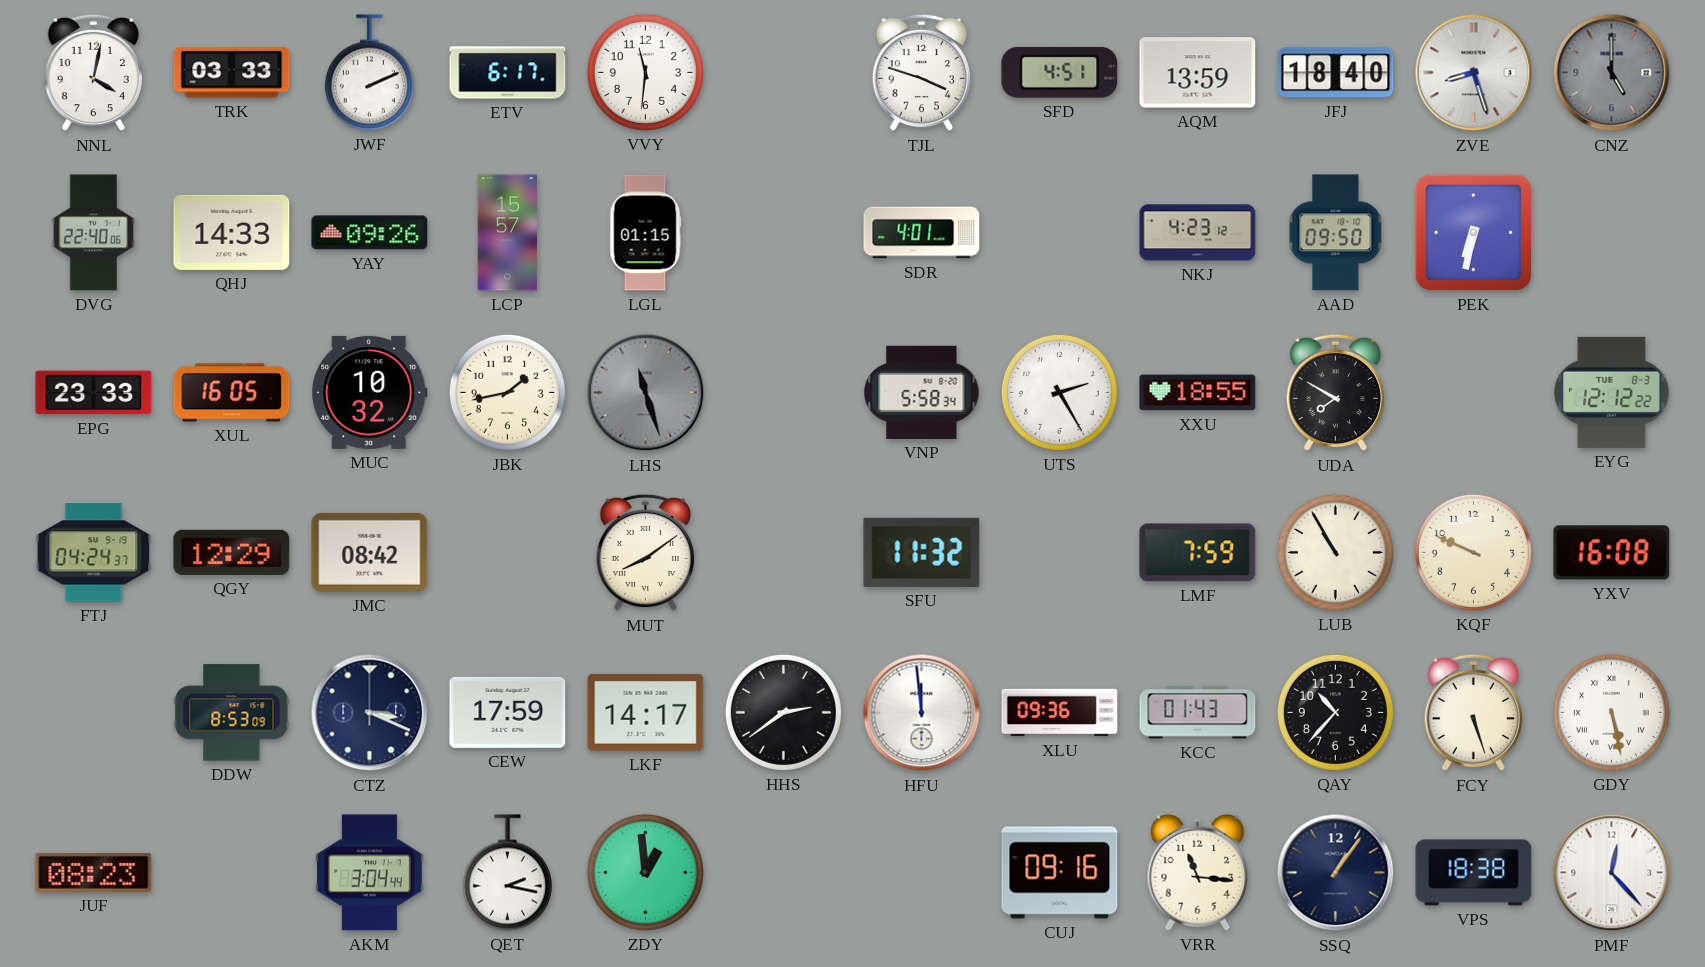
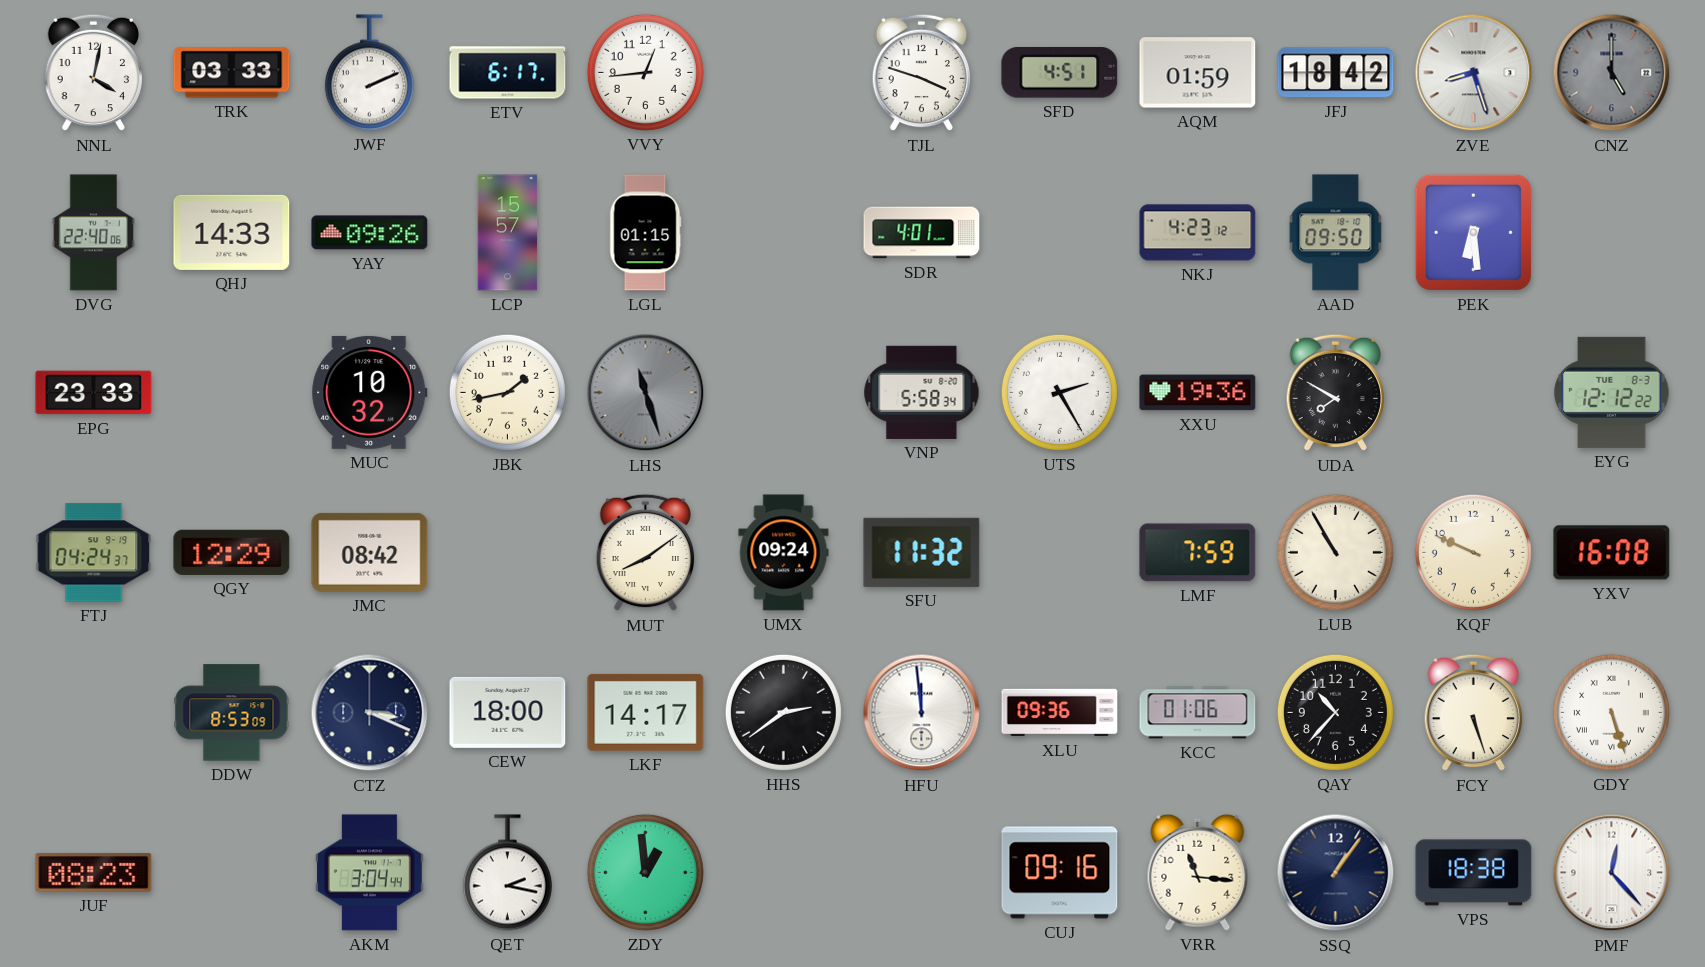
VVY: 11:31 -> 12:44 (645, 72)
AQM: 13:59 -> 01:59 (1198, 73)
JFJ: 18:40 -> 18:42 (1336, 73)
PEK: 6:32 -> 6:29 (1473, 232)
XUL: 16:05 -> none (232, 393)
XXU: 18:55 -> 19:36 (1198, 393)
UMX: none -> 09:24 (784, 553)
CEW: 17:59 -> 18:00 (508, 712)
KCC: 01:43 -> 01:06 (1198, 713)
GDY: 5:28 -> 5:27 (1611, 712)
